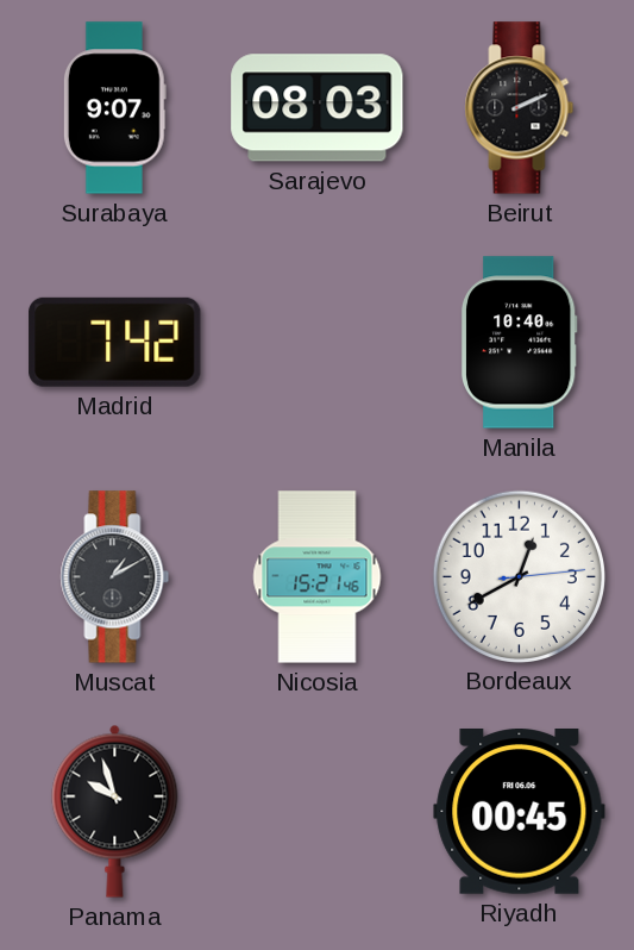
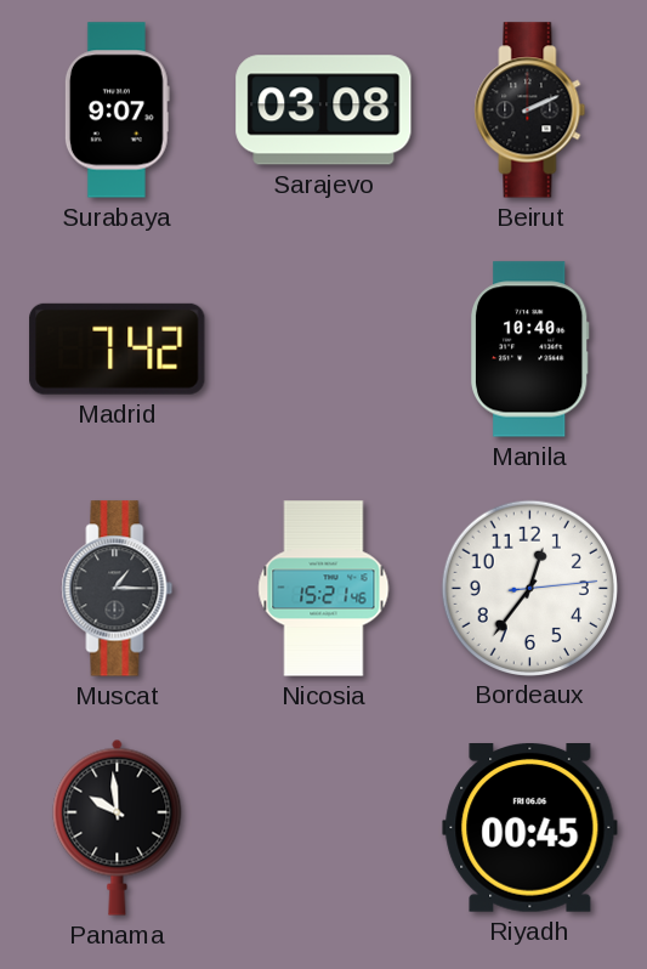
Sarajevo: 08:03 -> 03:08 (324, 110)
Muscat: 1:10 -> 1:15 (118, 589)
Bordeaux: 12:40 -> 12:36 (529, 588)
Panama: 9:57 -> 9:59 (118, 827)
